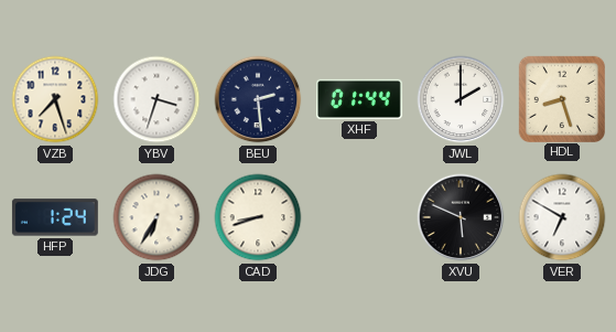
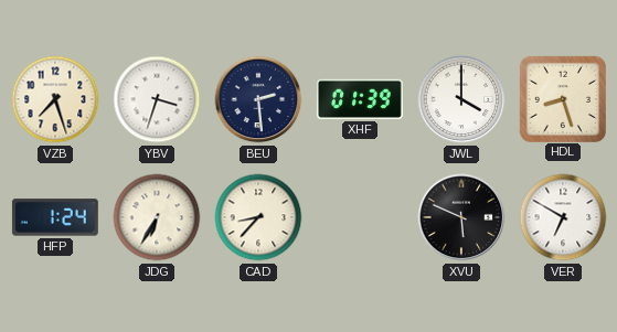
XHF: 01:44 -> 01:39 (360, 99)
JWL: 2:00 -> 4:00 (461, 99)
CAD: 8:42 -> 8:37 (258, 217)
